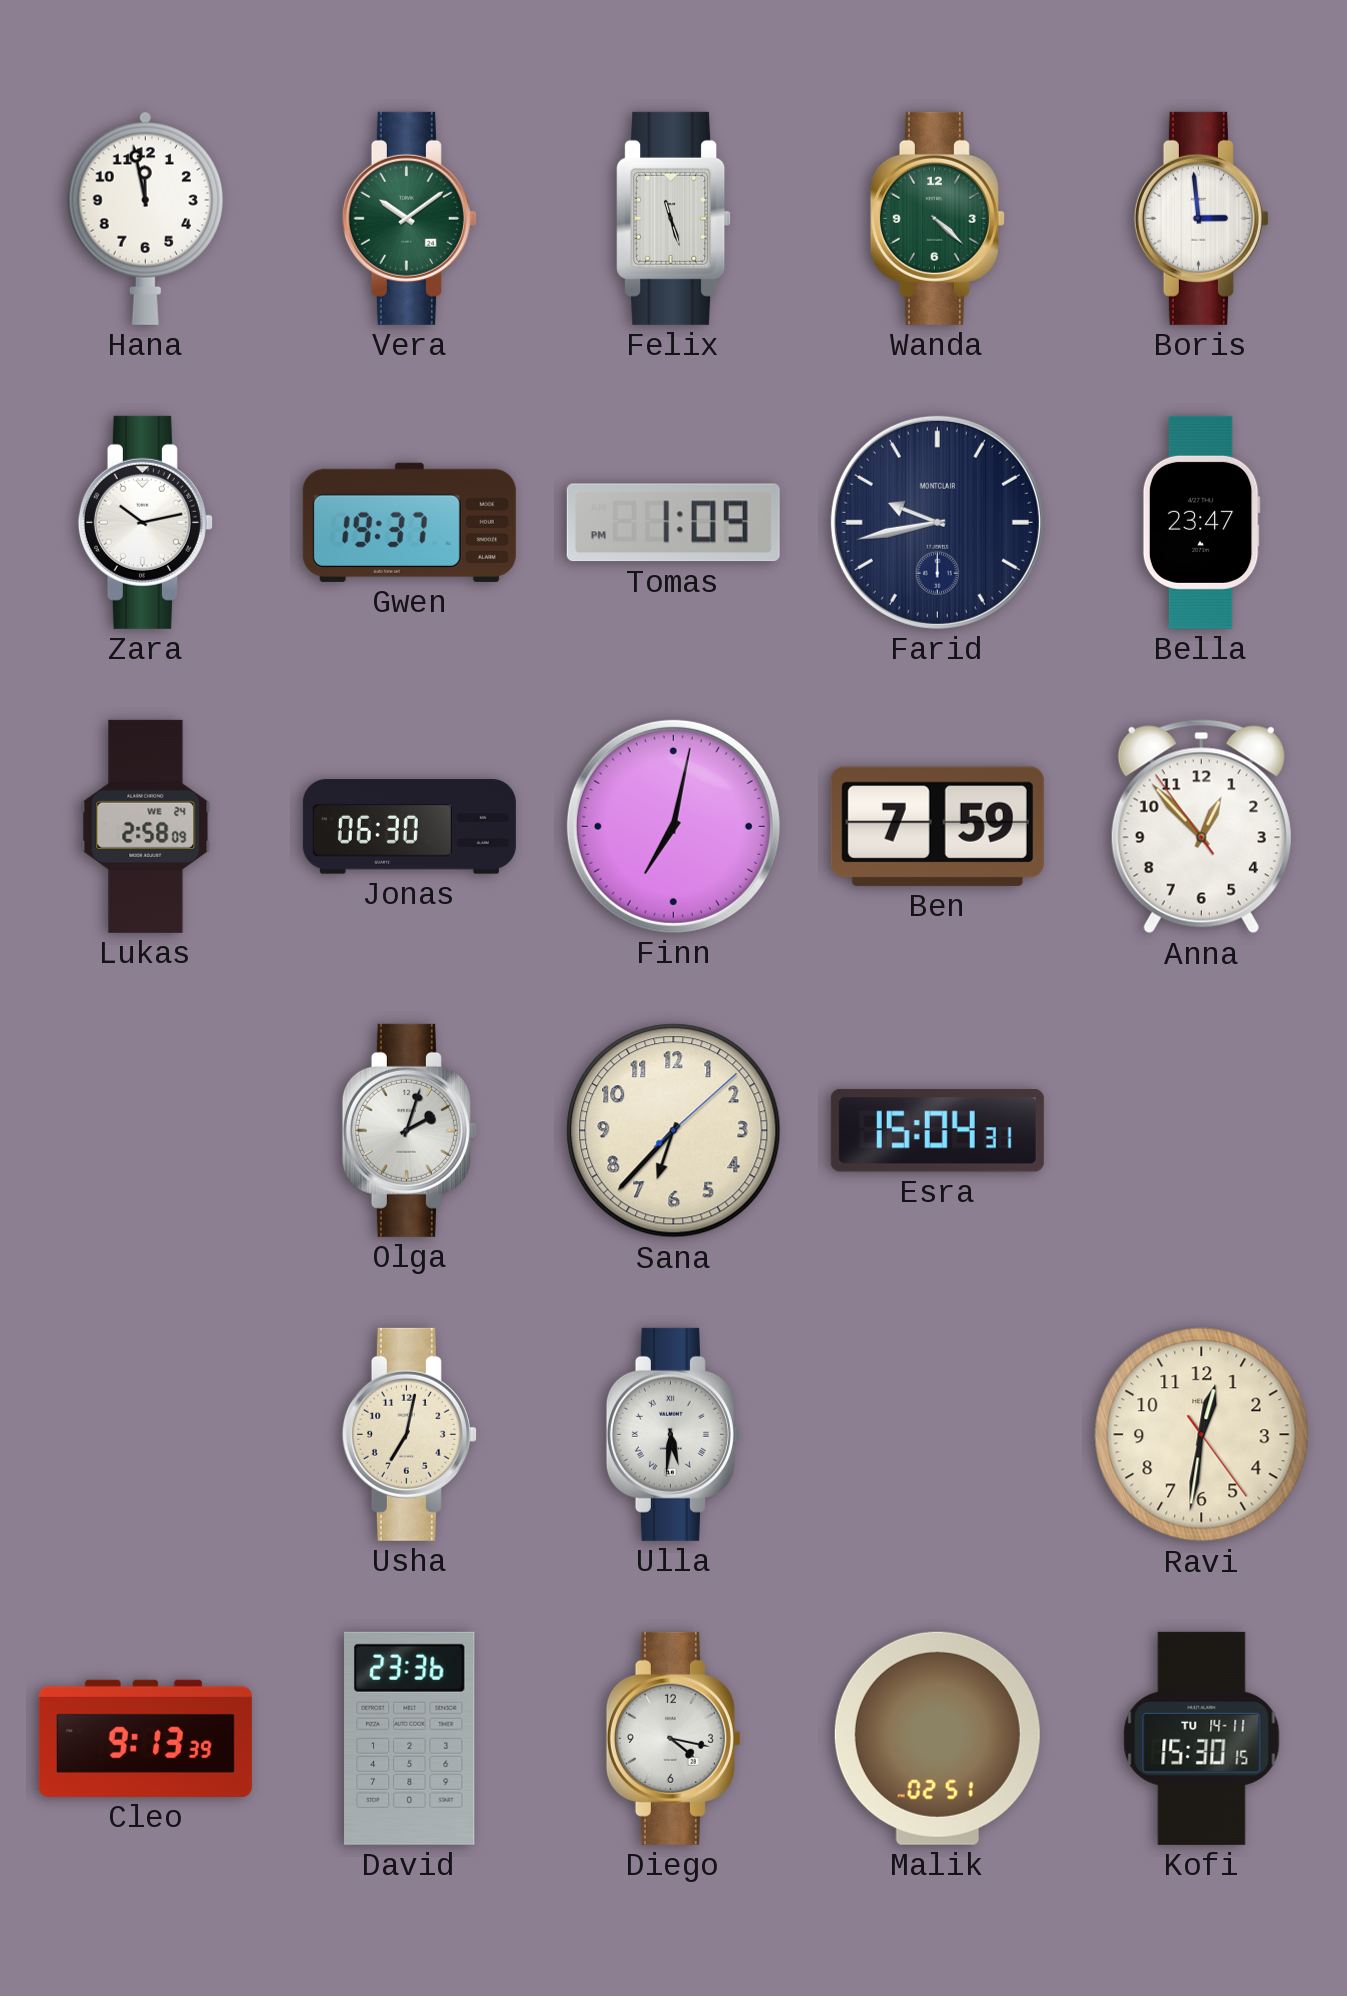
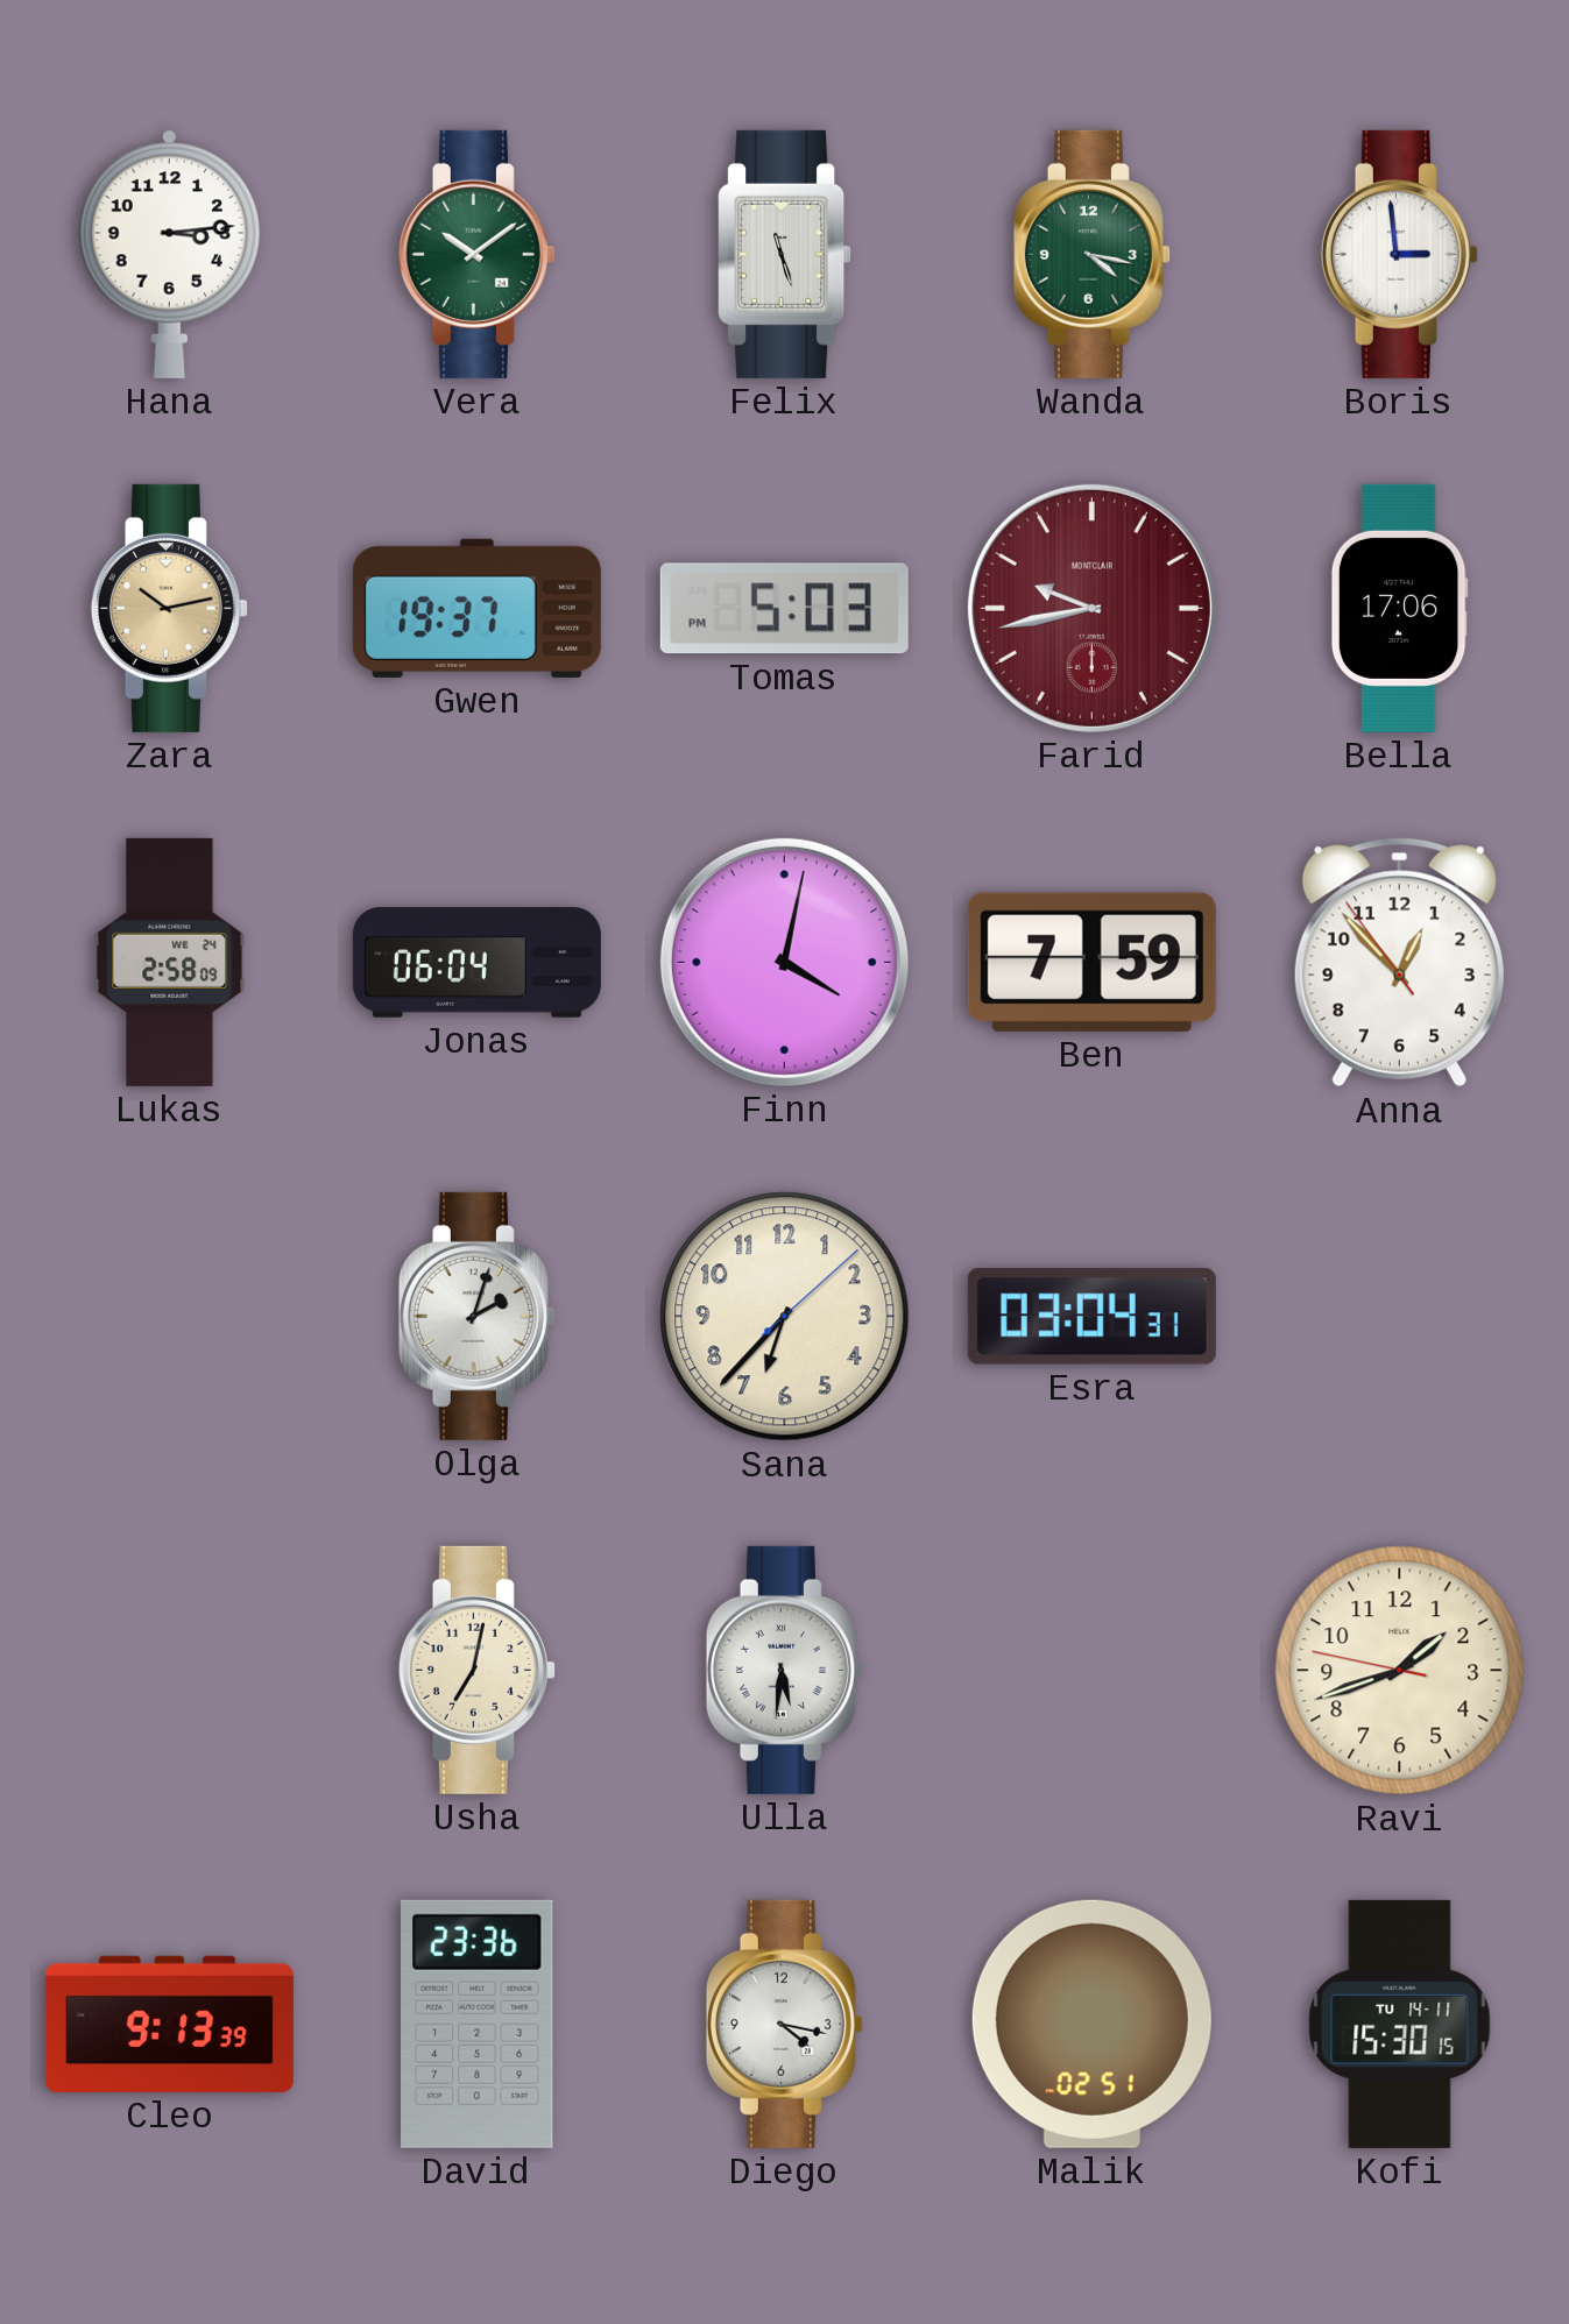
Hana: 11:58 -> 3:14 (169, 254)
Wanda: 4:22 -> 4:17 (1091, 254)
Zara dial: white -> champagne (169, 608)
Tomas: 1:09 -> 5:03 (784, 609)
Farid dial: navy -> burgundy (1091, 608)
Bella: 23:47 -> 17:06 (1399, 608)
Jonas: 06:30 -> 06:04 (476, 963)
Finn: 7:02 -> 4:02 (784, 962)
Esra: 15:04 -> 03:04 (1091, 1317)
Ravi: 12:31 -> 1:41 (1400, 1671)
